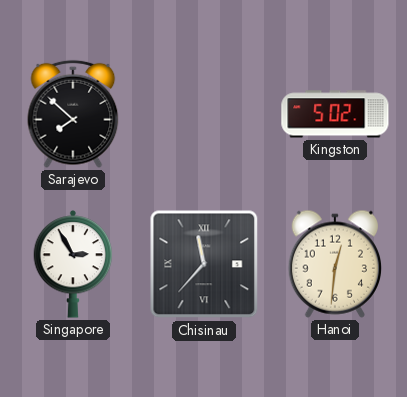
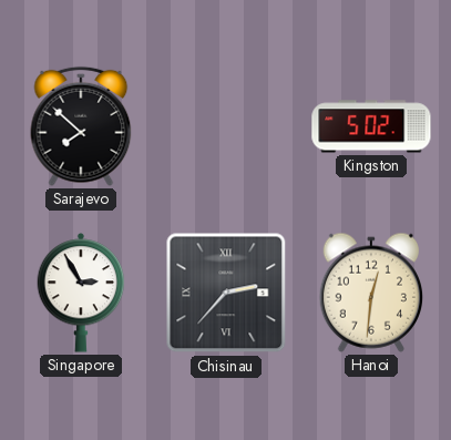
Chisinau: 11:37 -> 2:37 (226, 293)
